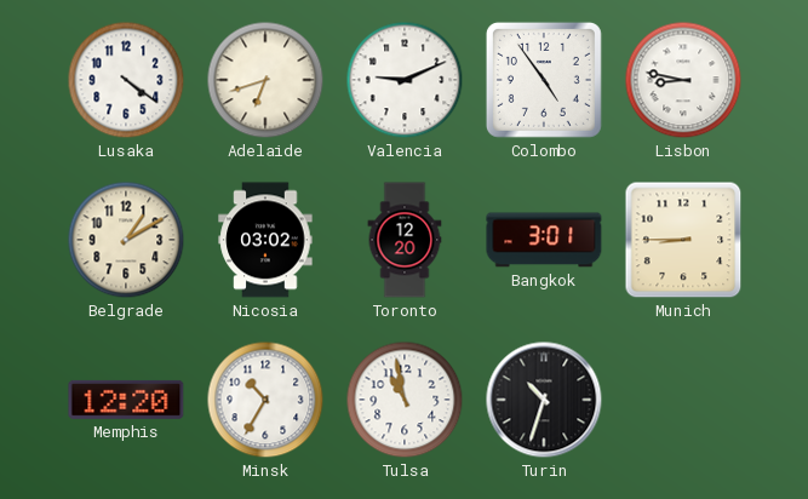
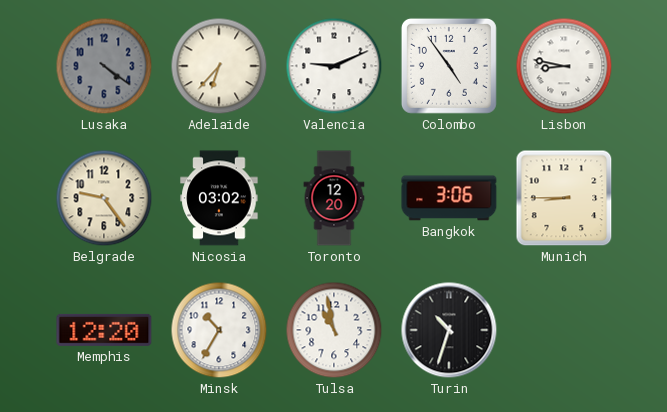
Lusaka dial: white -> grey (104, 66)
Adelaide: 6:42 -> 6:37 (219, 66)
Belgrade: 1:10 -> 9:24 (104, 198)
Bangkok: 3:01 -> 3:06 (449, 198)
